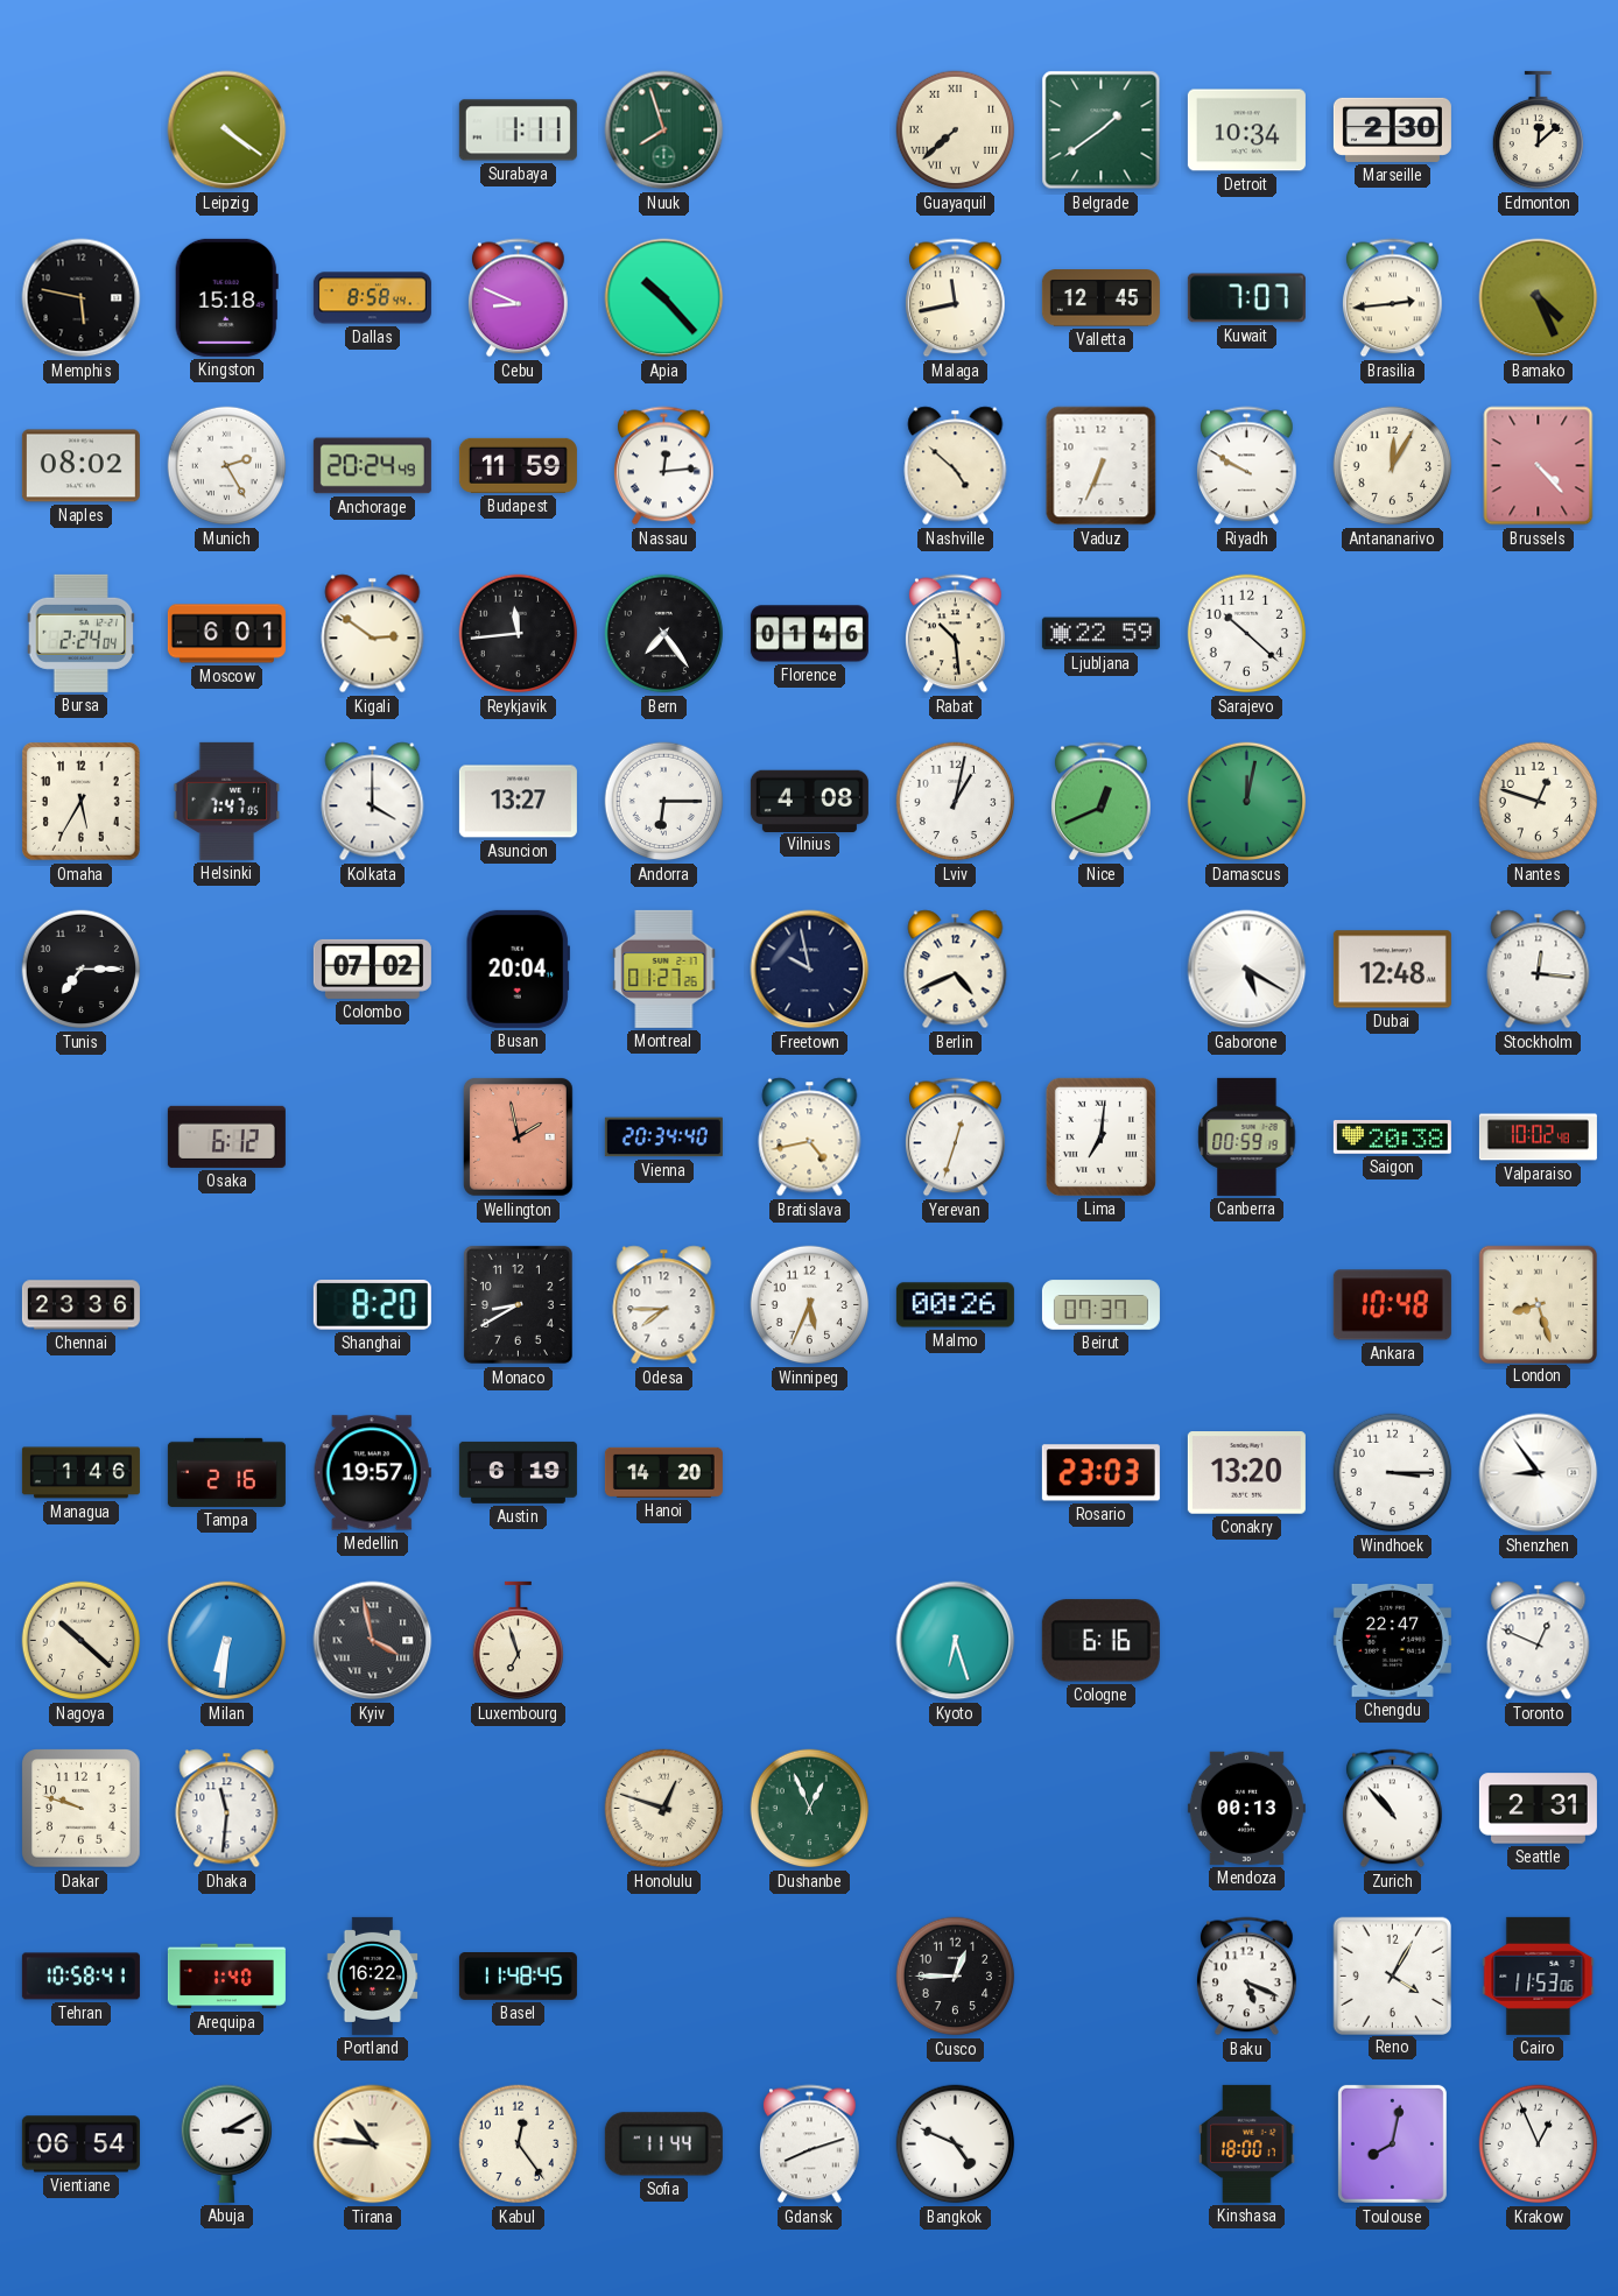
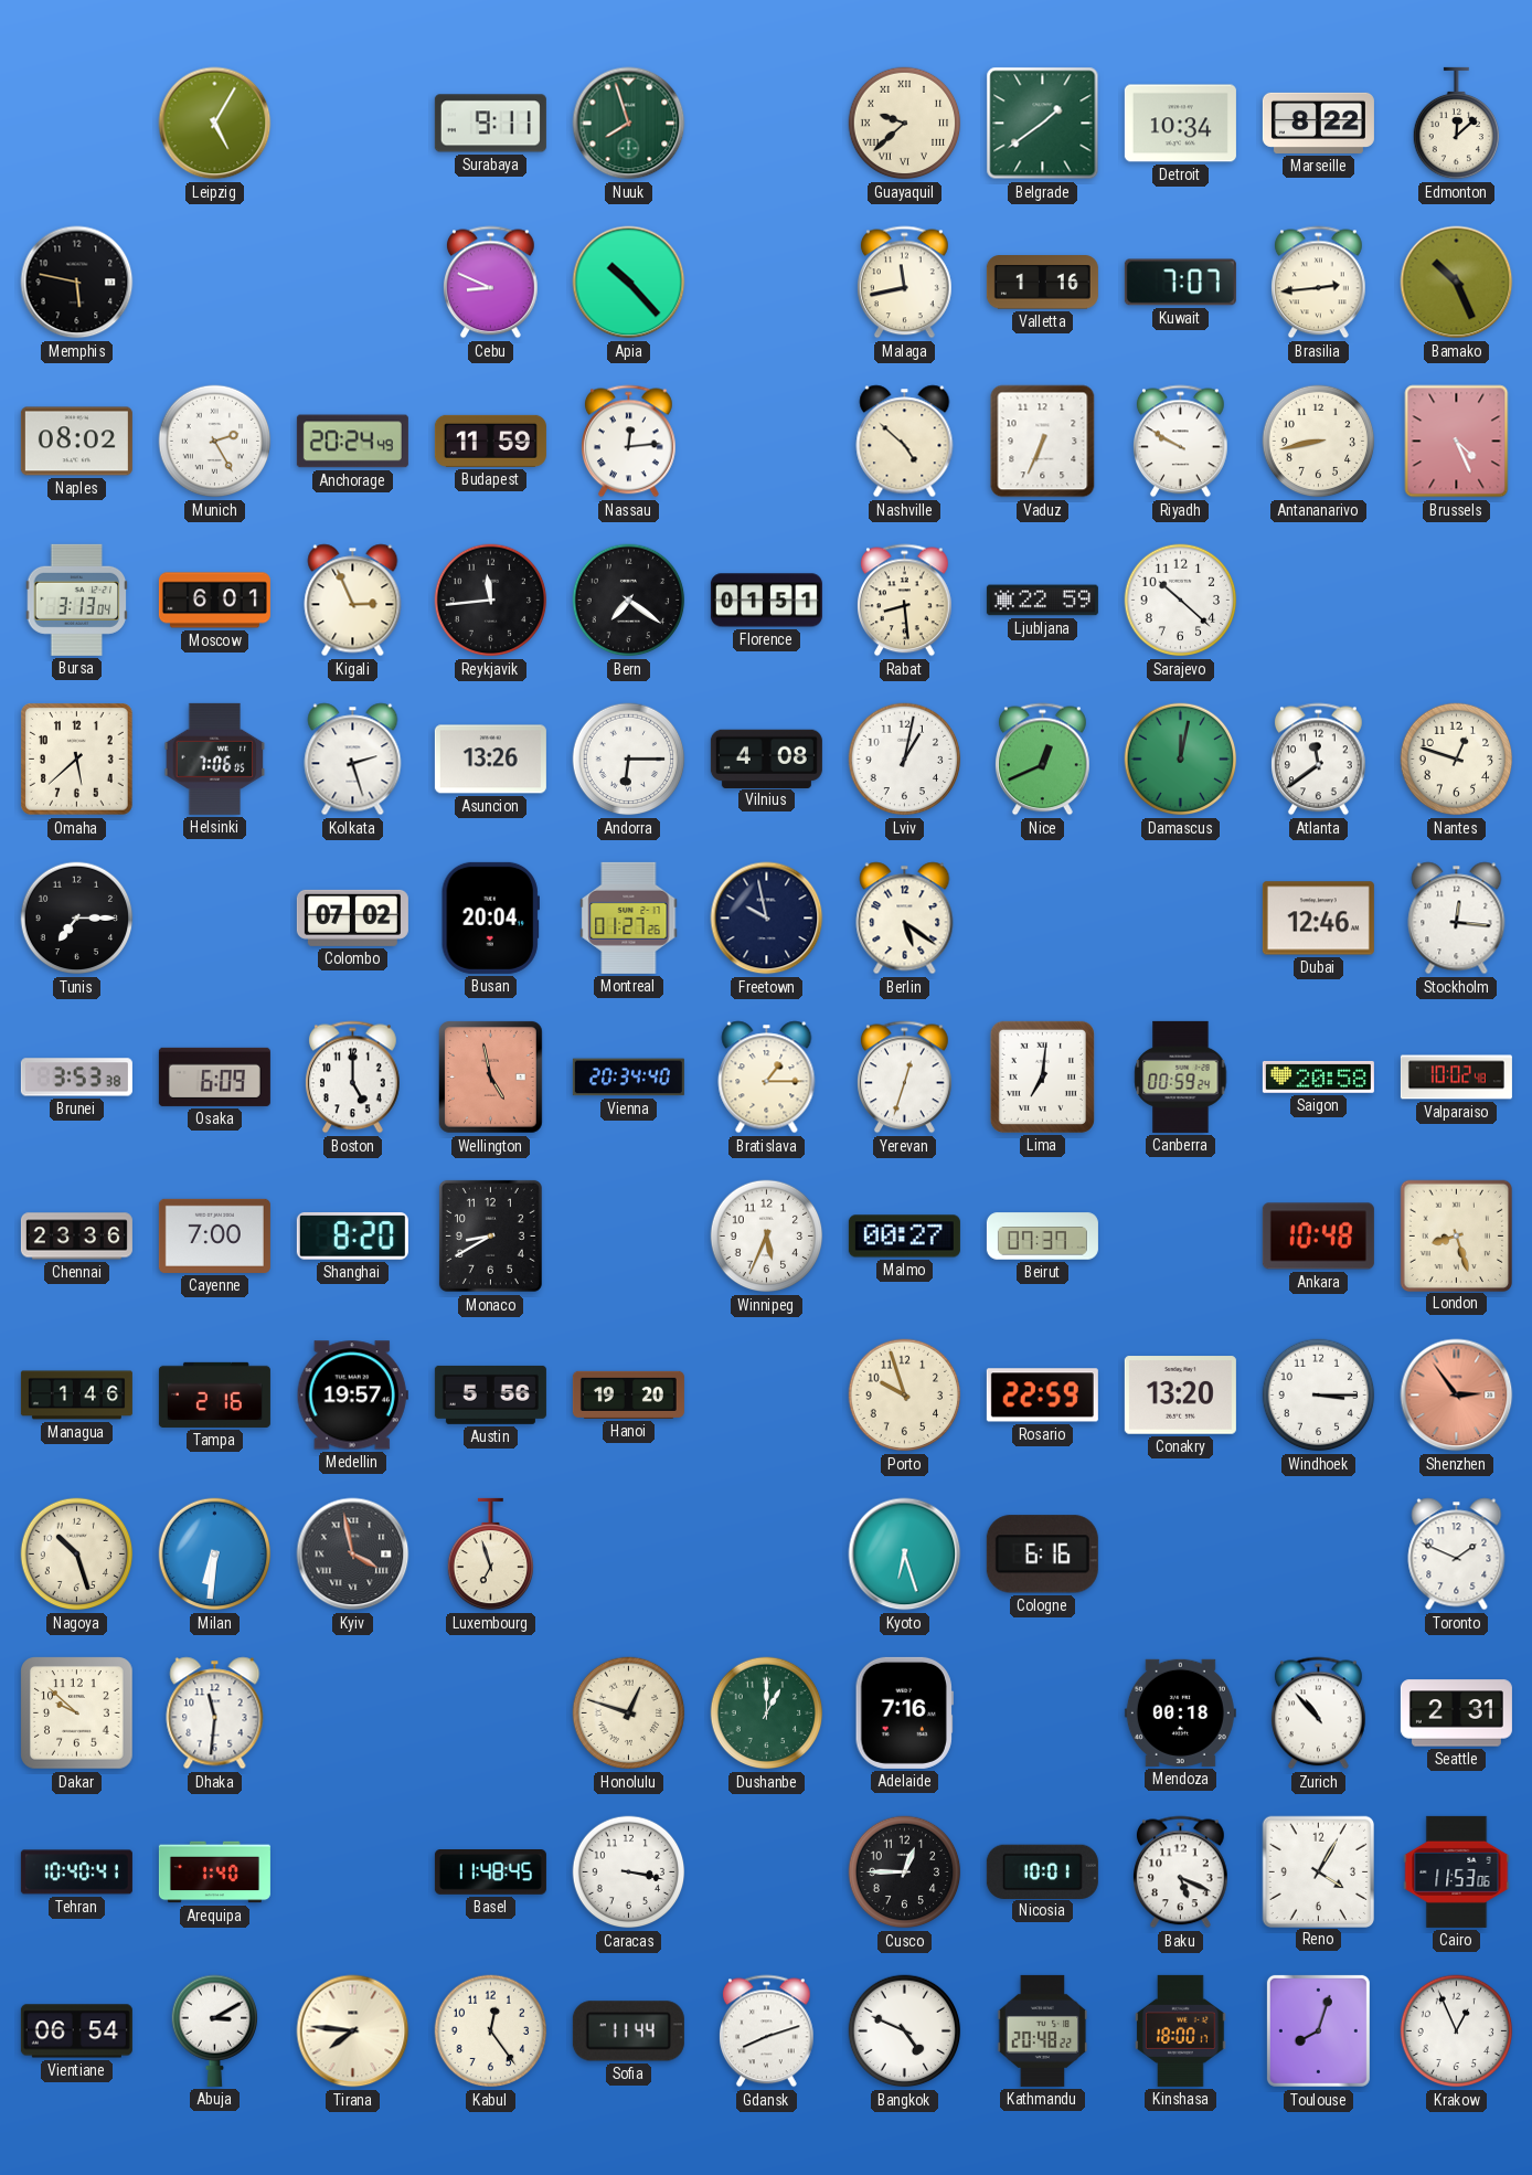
Leipzig: 4:21 -> 5:05 (215, 124)
Surabaya: 1:11 -> 9:11 (490, 124)
Guayaquil: 7:38 -> 9:38 (905, 124)
Marseille: 2:30 -> 8:22 (1318, 123)
Kingston: 15:18 -> none (226, 297)
Dallas: 8:58 -> none (372, 298)
Valletta: 12:45 -> 1:16 (1042, 283)
Bamako: 4:26 -> 10:26 (1457, 283)
Antananarivo: 12:05 -> 8:43 (1319, 442)
Brussels: 4:23 -> 4:26 (1457, 442)
Bursa: 2:24 -> 3:13 (77, 600)
Kigali: 2:51 -> 2:56 (353, 601)
Bern: 7:24 -> 7:21 (629, 601)
Florence: 01:46 -> 01:51 (766, 601)
Rabat: 10:29 -> 8:29 (905, 601)
Omaha: 5:35 -> 5:38 (77, 760)
Helsinki: 7:47 -> 7:06 (215, 758)
Kolkata: 4:00 -> 2:27 (353, 760)
Asuncion: 13:27 -> 13:26 (490, 760)
Atlanta: none -> 11:39 (1319, 760)
Berlin: 4:41 -> 5:21 (905, 919)
Gaborone: 5:20 -> none (1247, 970)
Dubai: 12:48 -> 12:46 (1318, 919)
Brunei: none -> 3:53 (76, 1078)
Osaka: 6:12 -> 6:09 (214, 1076)
Boston: none -> 5:00 (353, 1078)
Wellington: 1:58 -> 4:58 (490, 1076)
Bratislava: 4:43 -> 1:15 (767, 1078)
Canberra: 00:59:19 -> 00:59:24 (1181, 1076)
Saigon: 20:38 -> 20:58 (1318, 1076)
Cayenne: none -> 7:00 (214, 1235)
Odesa: 7:45 -> none (664, 1305)
Malmo: 00:26 -> 00:27 (904, 1237)
Austin: 6:19 -> 5:56 (490, 1394)
Hanoi: 14:20 -> 19:20 (628, 1394)
Porto: none -> 9:57 (905, 1396)
Rosario: 23:03 -> 22:59 (1042, 1396)
Shenzhen: 8:54 -> 2:54 (1457, 1396)
Shenzhen dial: white -> salmon (1457, 1396)
Nagoya: 10:22 -> 10:27 (77, 1555)
Chengdu: 22:47 -> none (1392, 1640)
Toronto: 12:49 -> 1:49 (1457, 1555)
Dakar: 9:48 -> 9:52 (77, 1714)
Dushanbe: 12:56 -> 1:00 (767, 1714)
Adelaide: none -> 7:16 (904, 1712)
Mendoza: 00:13 -> 00:18 (1180, 1712)
Tehran: 10:58 -> 10:40 (76, 1872)
Portland: 16:22 -> none (373, 1975)
Caracas: none -> 3:17 (629, 1872)
Nicosia: none -> 10:01 (1042, 1871)
Tirana: 10:46 -> 7:46 (353, 2031)
Kathmandu: none -> 20:48 (1043, 2030)
Toulouse: 8:02 -> 8:03 (1318, 2030)
